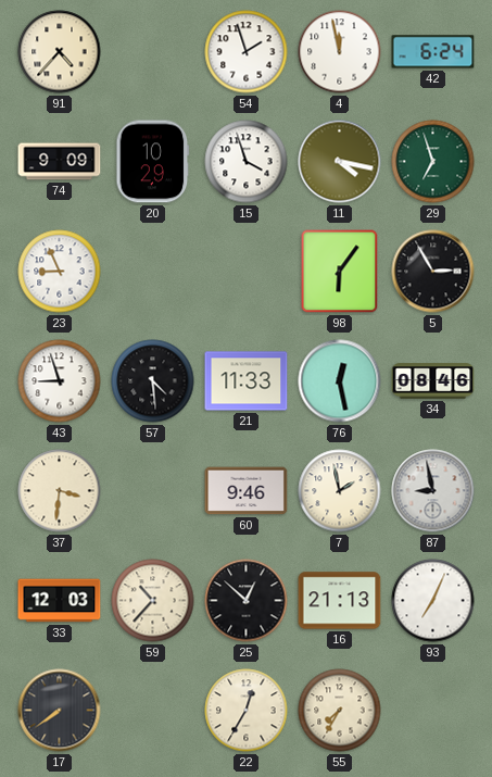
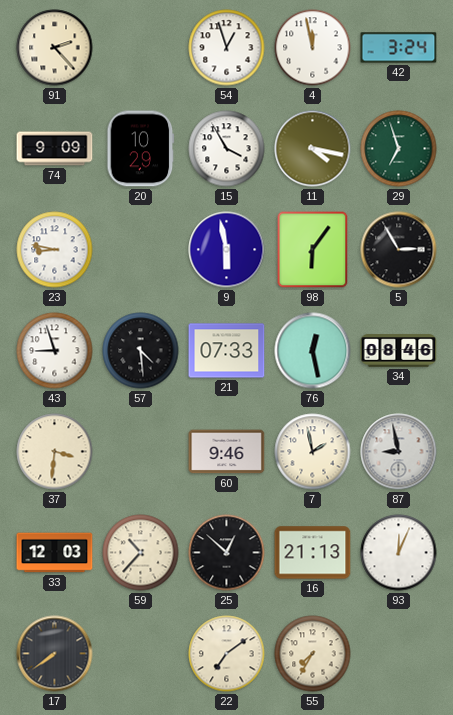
91: 4:37 -> 2:23 (55, 48)
54: 1:57 -> 12:57 (227, 48)
42: 6:24 -> 3:24 (399, 48)
15: 3:57 -> 3:55 (227, 149)
23: 8:56 -> 8:47 (55, 250)
9: none -> 5:58 (227, 250)
21: 11:33 -> 07:33 (227, 351)
93: 7:04 -> 12:04 (399, 553)
22: 12:35 -> 7:09 (227, 654)
